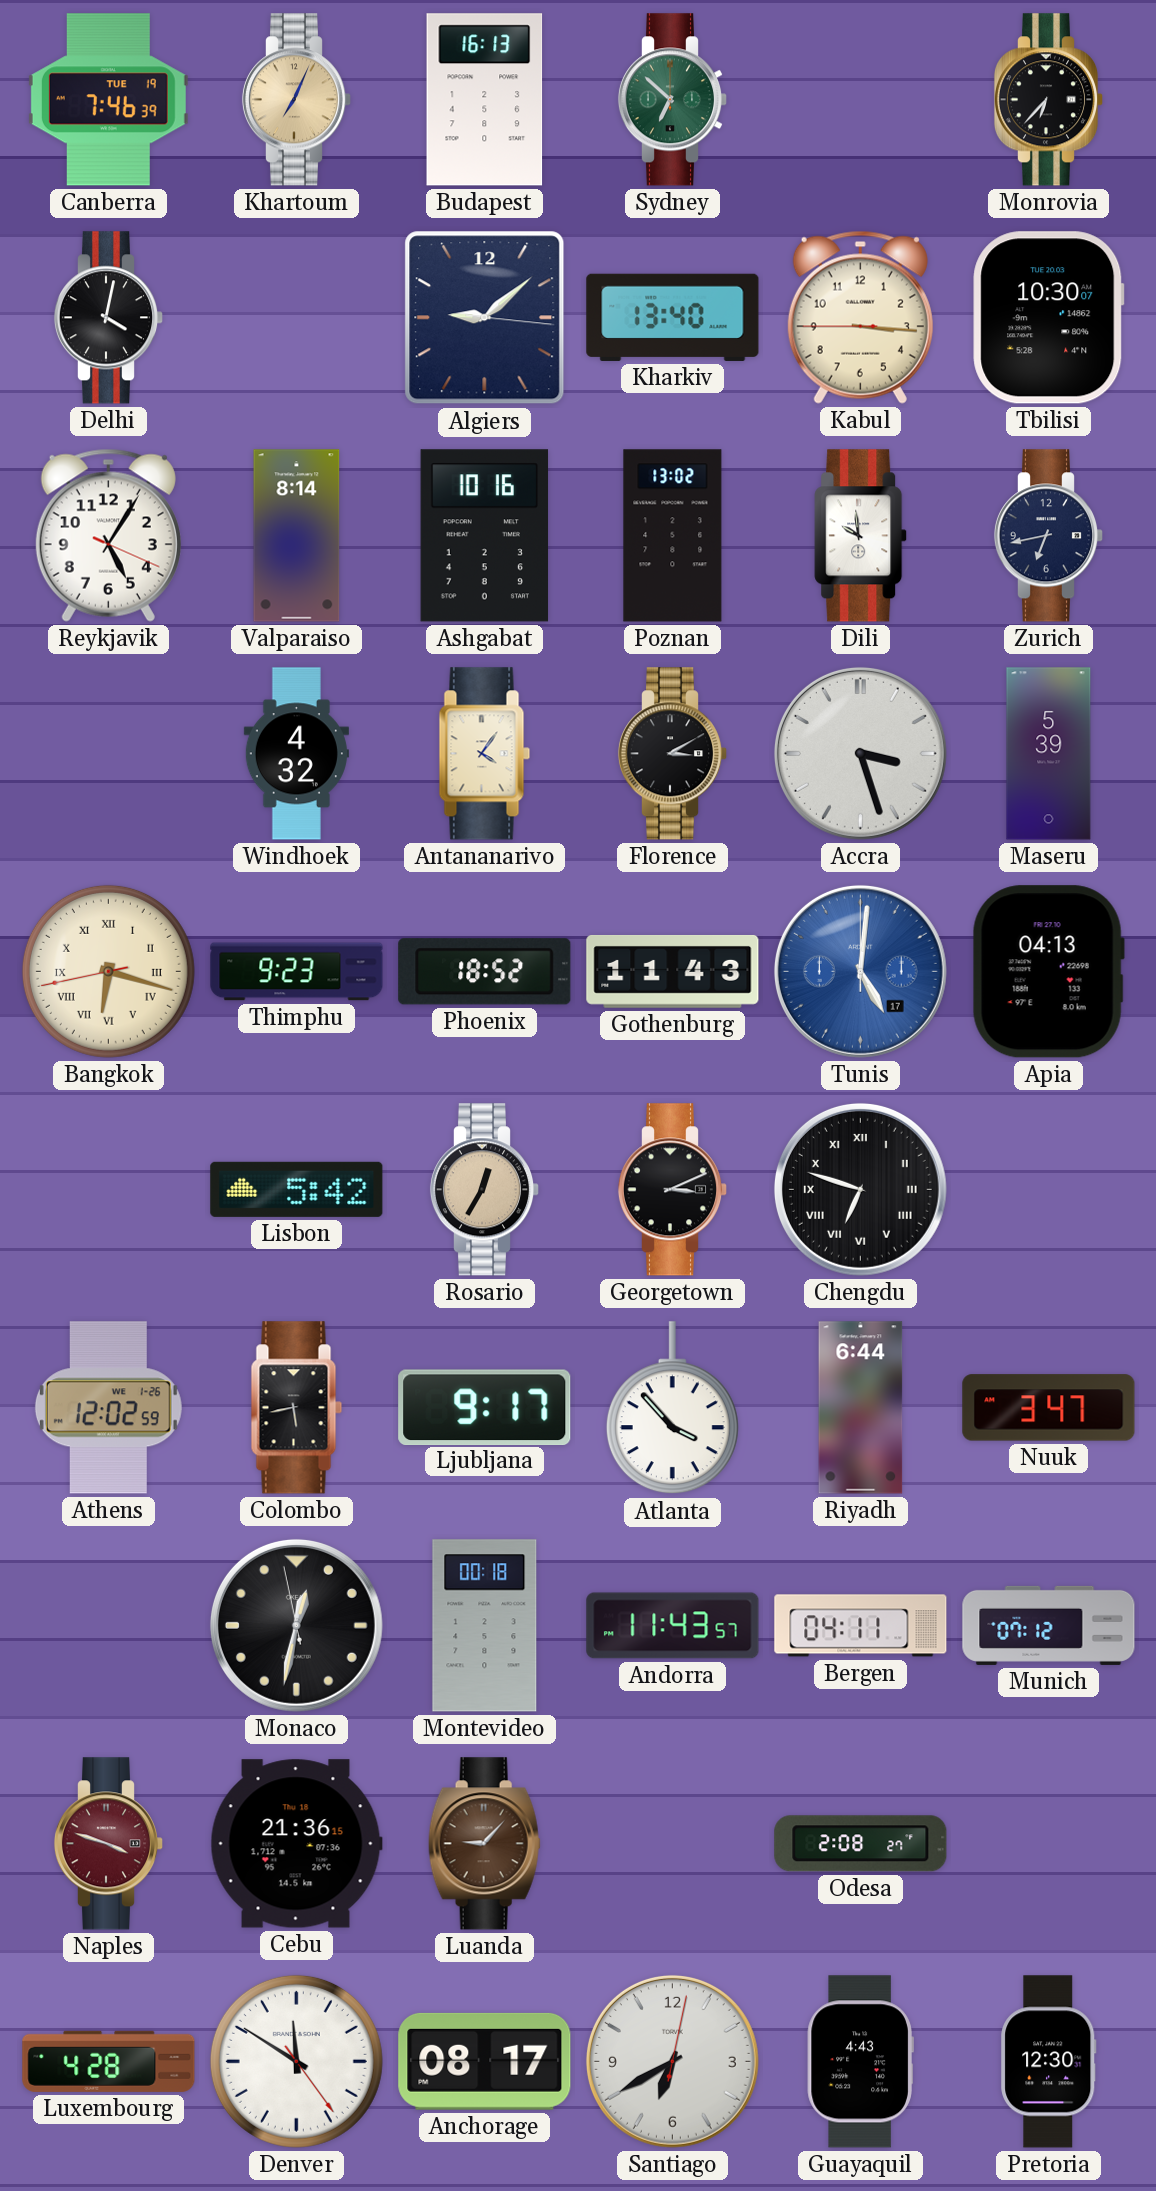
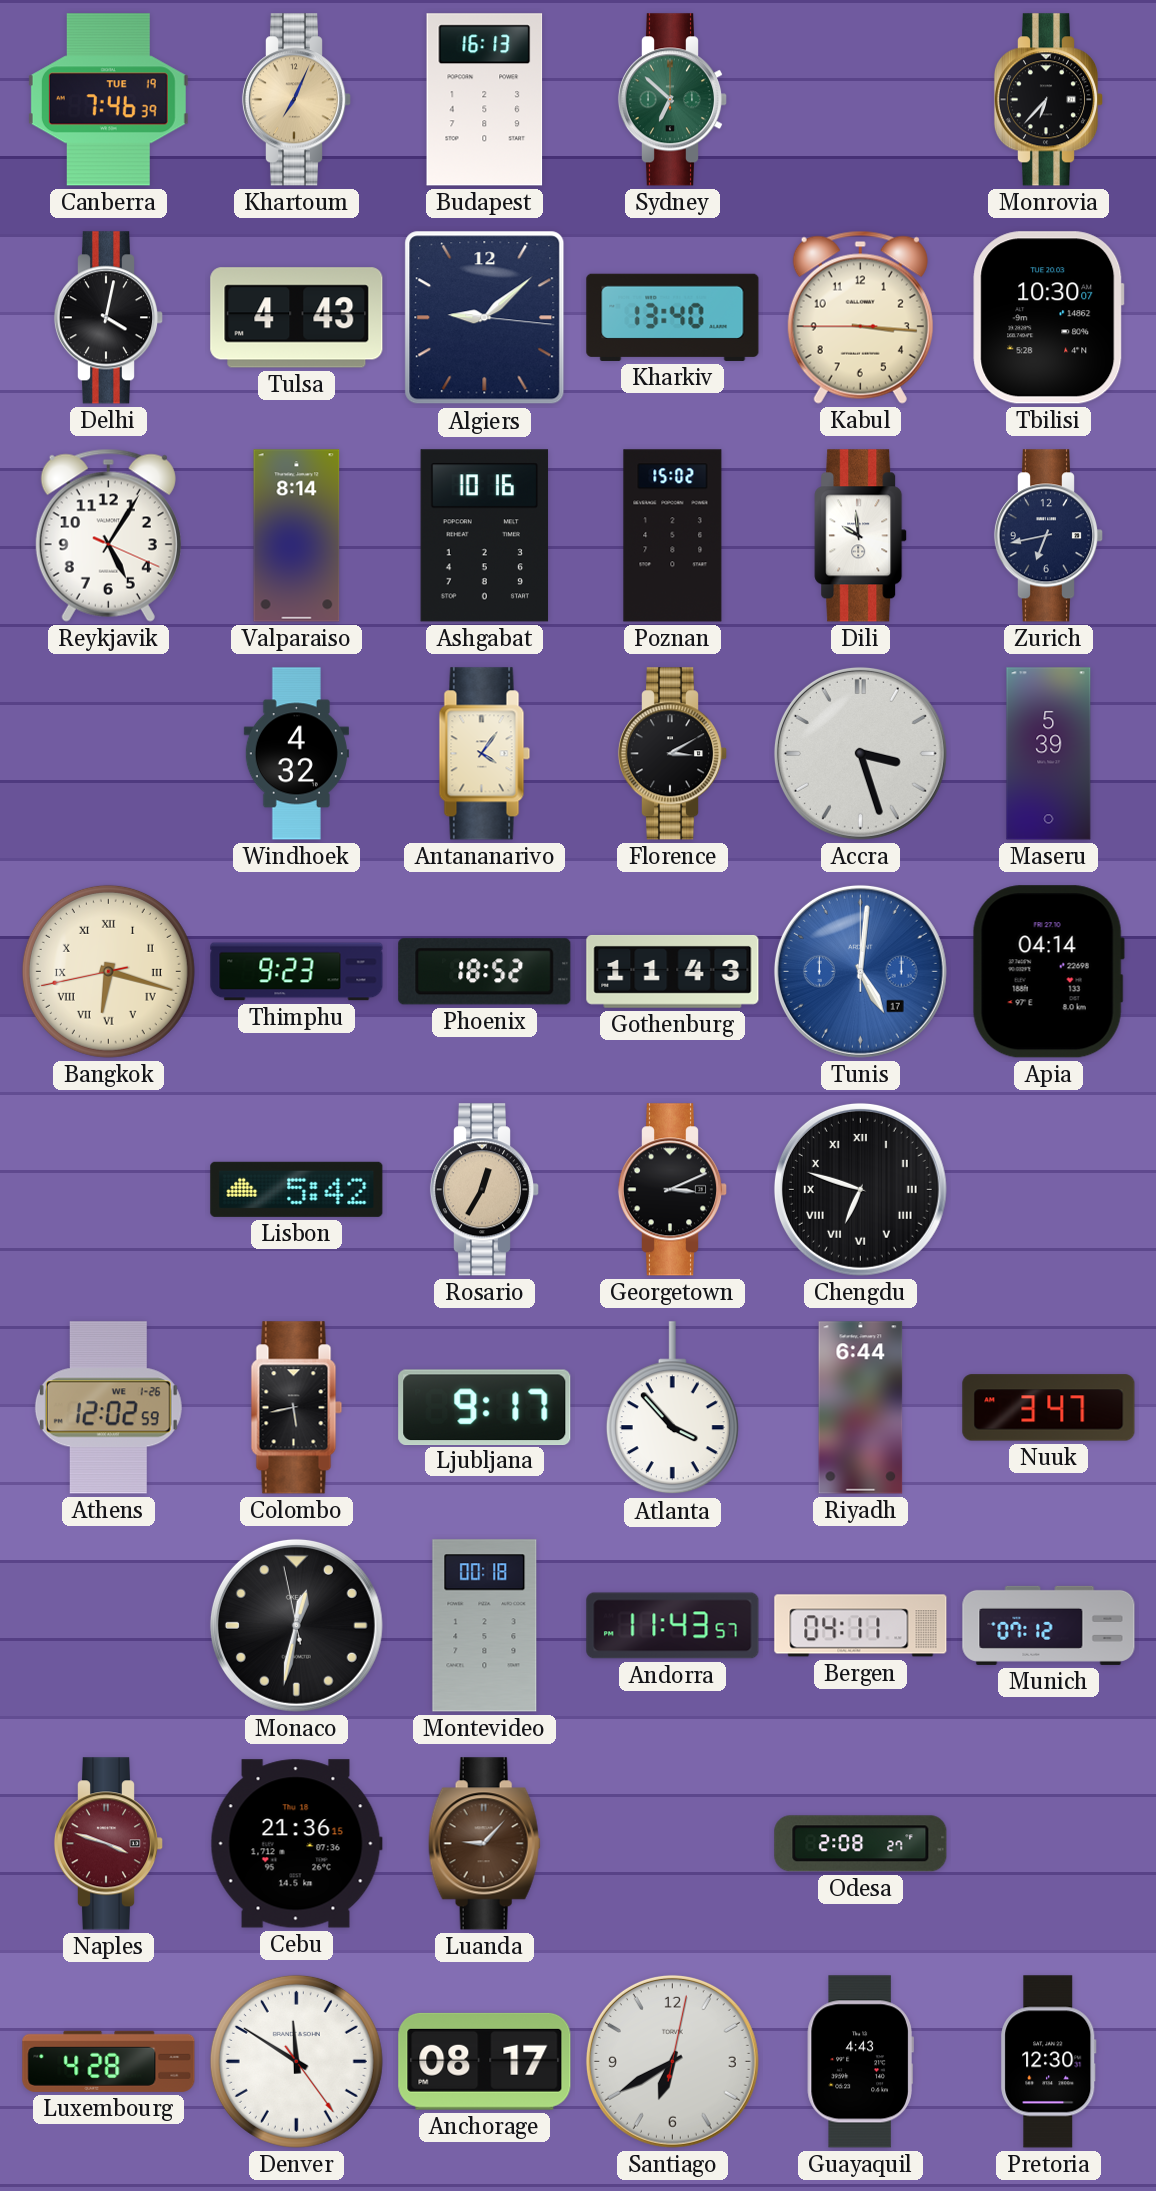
Tulsa: none -> 4:43 (297, 318)
Poznan: 13:02 -> 15:02 (673, 536)
Apia: 04:13 -> 04:14 (1048, 972)
